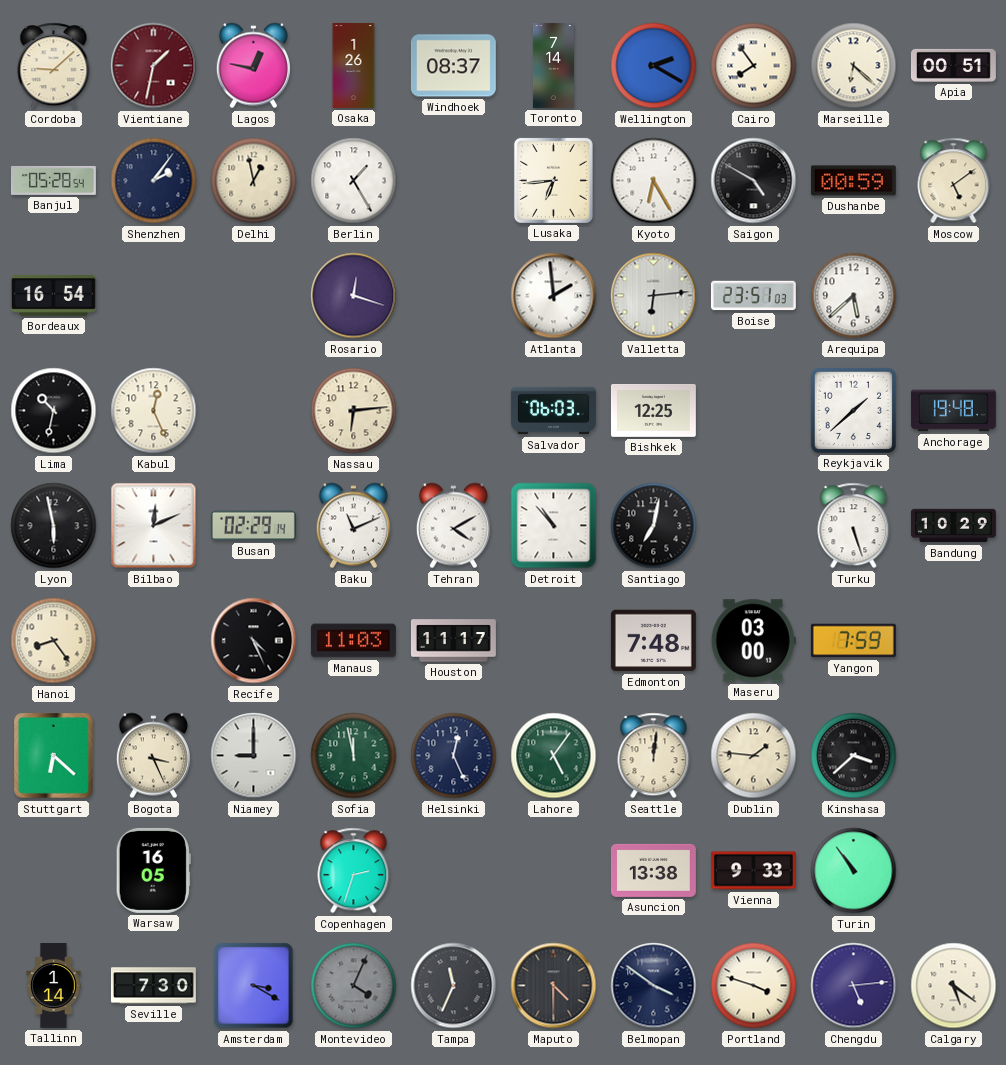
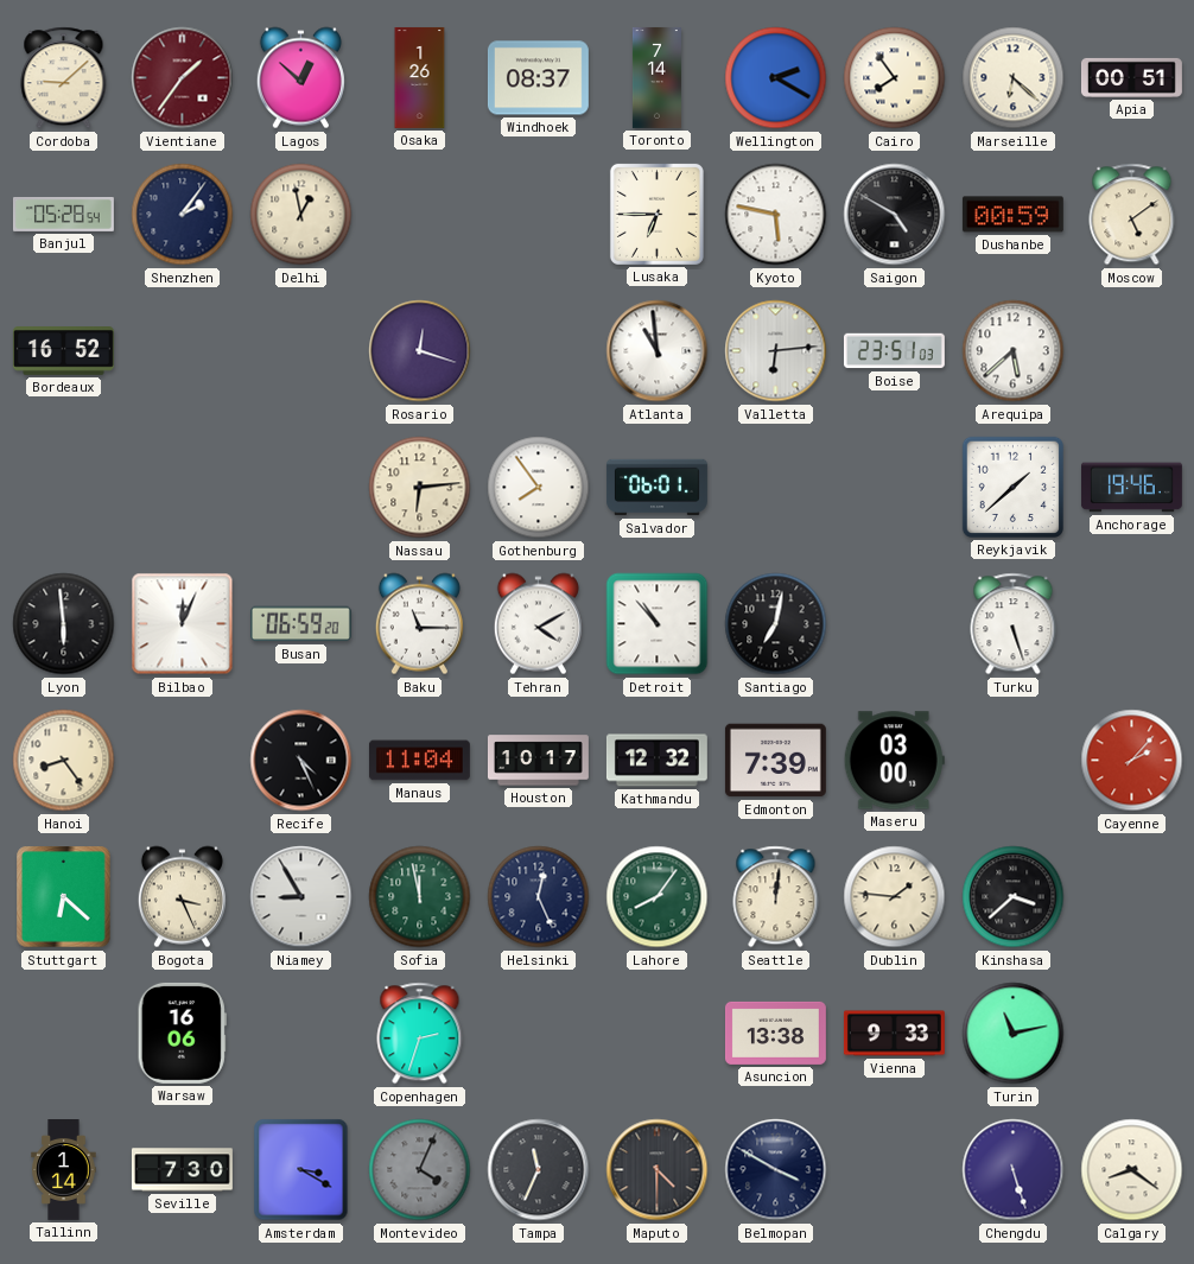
Vientiane: 1:32 -> 1:36 (183, 78)
Lagos: 12:47 -> 12:52 (300, 78)
Berlin: 1:25 -> none (354, 181)
Lusaka: 6:44 -> 6:45 (656, 214)
Kyoto: 6:25 -> 5:47 (776, 215)
Bordeaux: 16:54 -> 16:52 (63, 351)
Atlanta: 1:59 -> 10:59 (658, 351)
Lima: 10:32 -> none (54, 411)
Kabul: 12:26 -> none (154, 411)
Gothenburg: none -> 7:54 (539, 488)
Salvador: 06:03 -> 06:01 (656, 488)
Bishkek: 12:25 -> none (653, 410)
Anchorage: 19:48 -> 19:46 (1131, 488)
Lyon: 5:58 -> 5:59 (64, 624)
Bilbao: 12:11 -> 12:04 (183, 624)
Busan: 02:29 -> 06:59 (300, 624)
Baku: 11:11 -> 11:15 (419, 624)
Bandung: 10:29 -> none (953, 526)
Manaus: 11:03 -> 11:04 (419, 761)
Houston: 11:17 -> 10:17 (538, 761)
Kathmandu: none -> 12:32 (656, 761)
Edmonton: 7:48 -> 7:39 (775, 761)
Yangon: 7:59 -> none (853, 641)
Cayenne: none -> 2:07 (1132, 761)
Niamey: 9:00 -> 8:55 (301, 897)
Lahore: 5:06 -> 8:06 (658, 897)
Warsaw: 16:05 -> 16:06 (182, 1033)
Turin: 10:54 -> 11:13 (1014, 1034)
Belmopan: 3:51 -> 3:50 (776, 1170)
Portland: 3:48 -> none (754, 986)
Chengdu: 5:14 -> 5:27 (1014, 1170)
Calgary: 5:21 -> 8:21 (1132, 1170)
